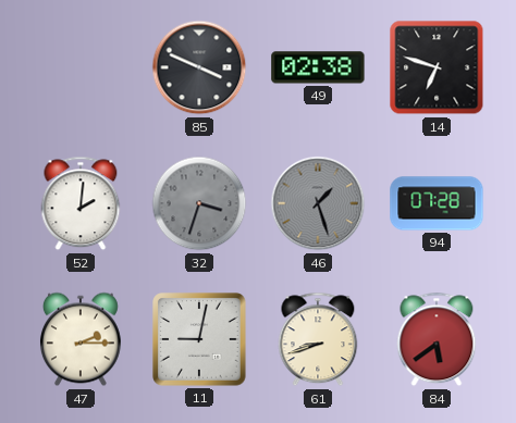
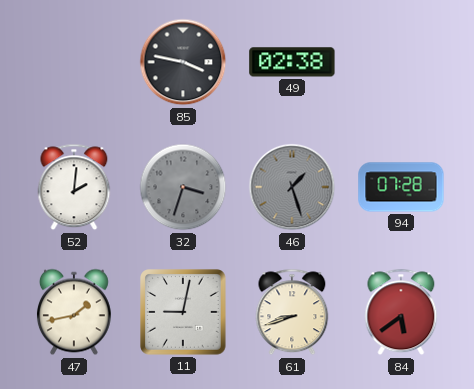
85: 3:49 -> 3:47 (183, 62)
14: 6:48 -> none (437, 67)
47: 2:15 -> 1:43 (74, 312)
